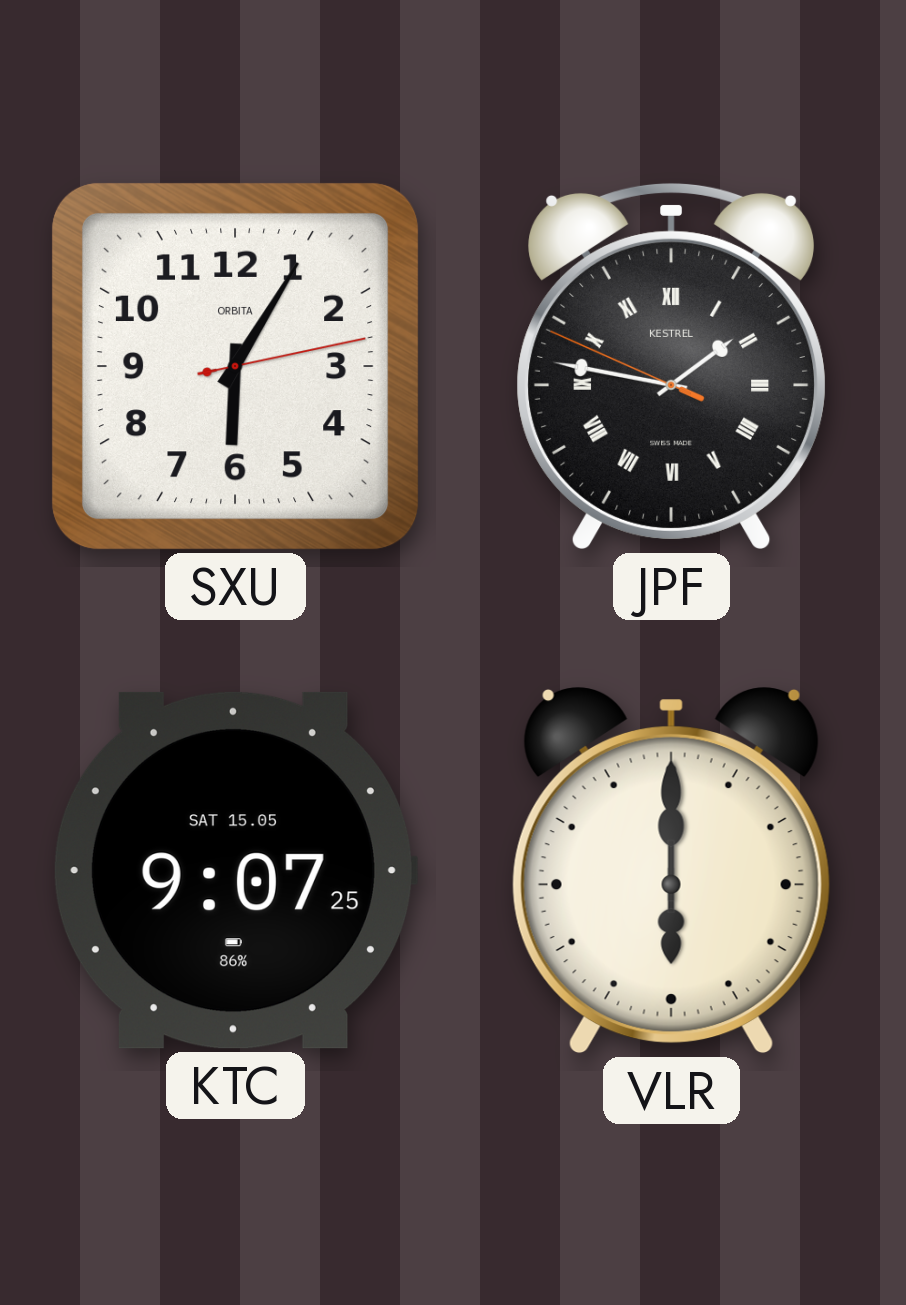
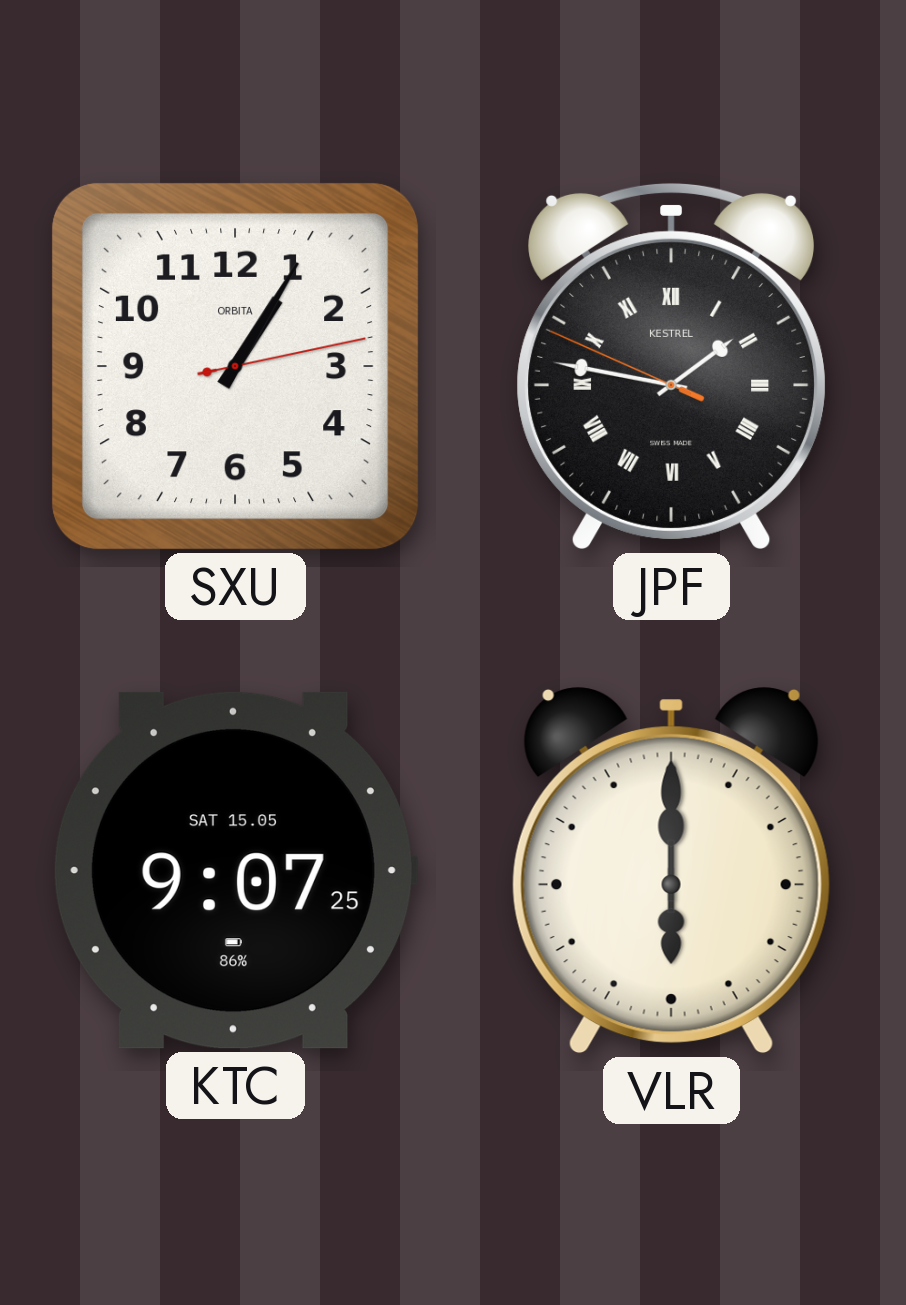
SXU: 6:05 -> 1:05 (235, 366)
